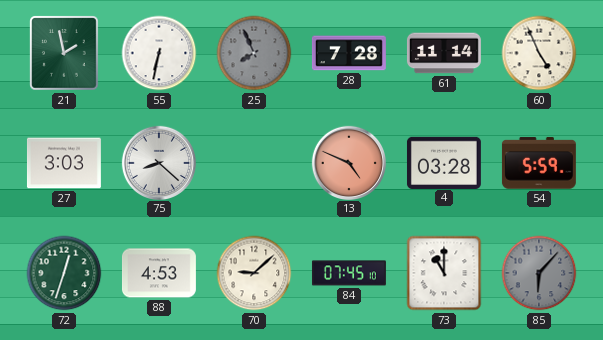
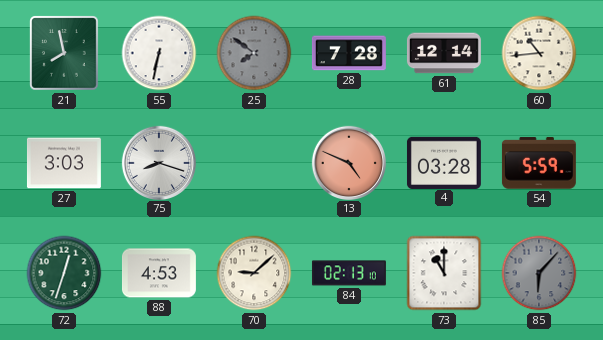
21: 1:58 -> 7:58 (64, 53)
25: 7:56 -> 7:51 (254, 53)
61: 11:14 -> 12:14 (444, 53)
60: 4:56 -> 10:44 (539, 53)
75: 8:22 -> 8:18 (158, 162)
84: 07:45 -> 02:13 (349, 273)
